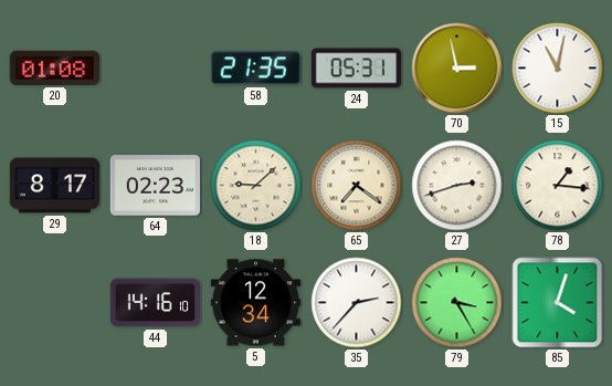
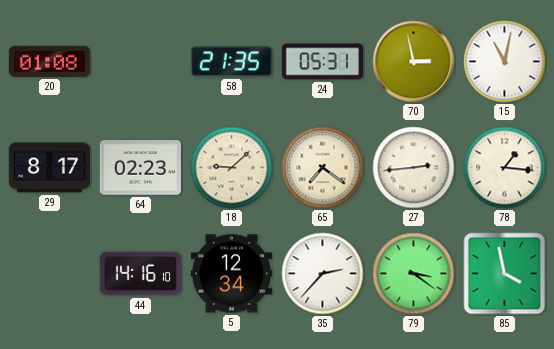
27: 2:42 -> 2:44 (414, 168)
79: 3:25 -> 3:21 (414, 274)
85: 4:03 -> 3:58 (505, 274)
